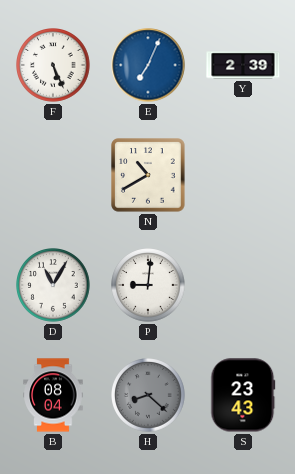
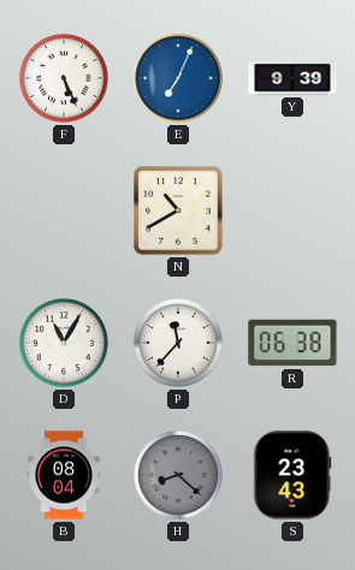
Y: 2:39 -> 9:39 (292, 78)
P: 9:01 -> 11:37 (179, 344)
R: none -> 06:38 (292, 343)
